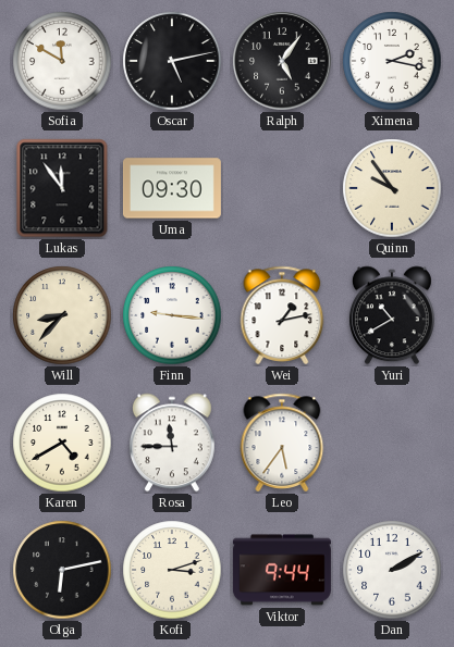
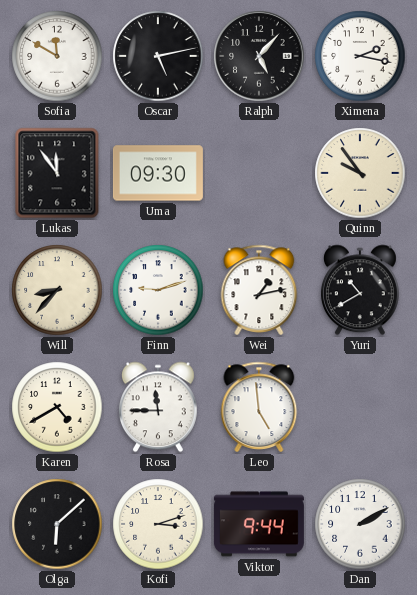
Ralph: 5:06 -> 5:07 (259, 56)
Finn: 9:16 -> 9:12 (158, 290)
Leo: 5:36 -> 4:59 (259, 407)
Olga: 6:13 -> 6:08 (57, 524)
